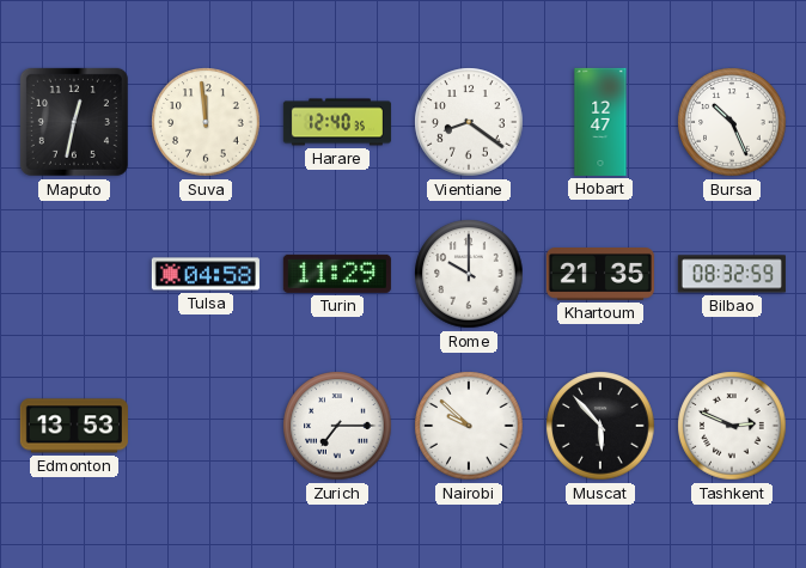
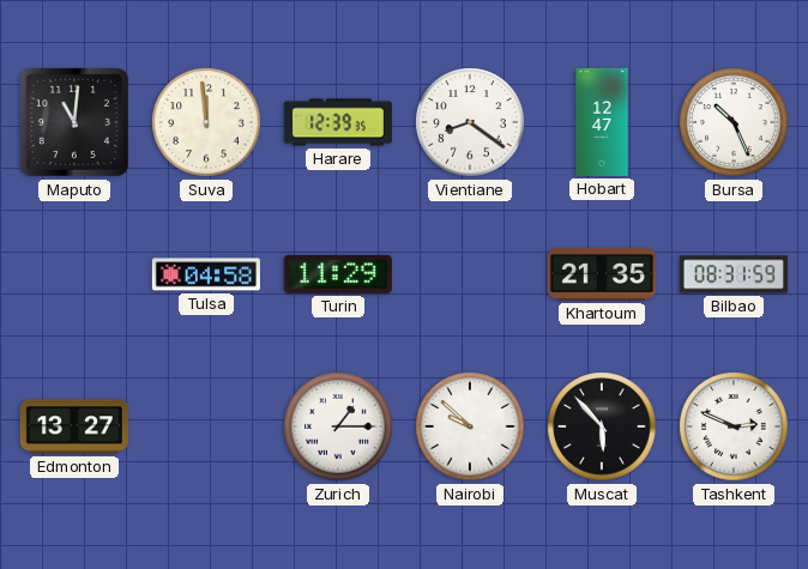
Maputo: 12:32 -> 11:01 (74, 122)
Harare: 12:40 -> 12:39 (338, 122)
Rome: 10:00 -> none (469, 274)
Bilbao: 08:32 -> 08:31 (734, 274)
Edmonton: 13:53 -> 13:27 (74, 426)
Zurich: 7:15 -> 1:15 (338, 426)
